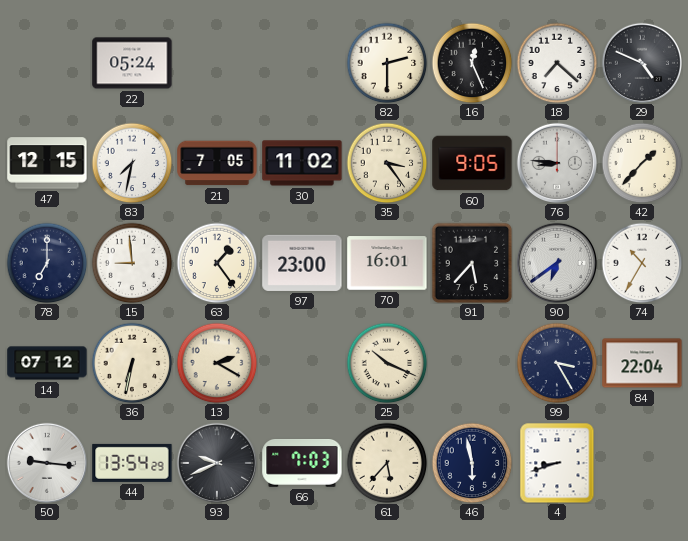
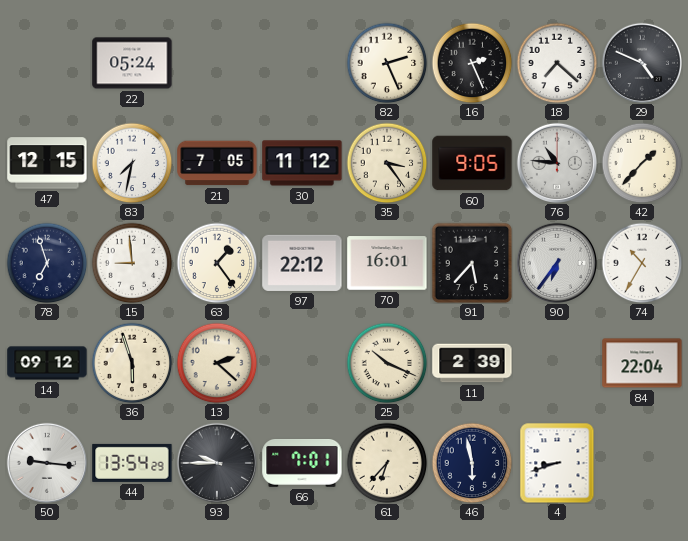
82: 2:30 -> 2:26 (387, 63)
16: 12:26 -> 2:26 (472, 63)
30: 11:02 -> 11:12 (302, 163)
76: 8:46 -> 10:46 (556, 162)
78: 7:00 -> 6:57 (47, 263)
97: 23:00 -> 22:12 (302, 263)
90: 6:39 -> 6:36 (556, 262)
14: 07:12 -> 09:12 (47, 363)
36: 6:32 -> 5:57 (132, 363)
13: 2:20 -> 2:22 (217, 363)
11: none -> 2:39 (472, 363)
99: 3:25 -> none (557, 363)
93: 9:41 -> 9:45 (216, 462)
66: 7:03 -> 7:01 (302, 464)
61: 5:37 -> 6:37 (387, 463)
